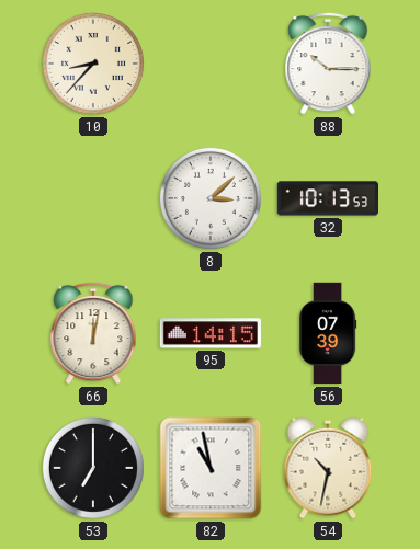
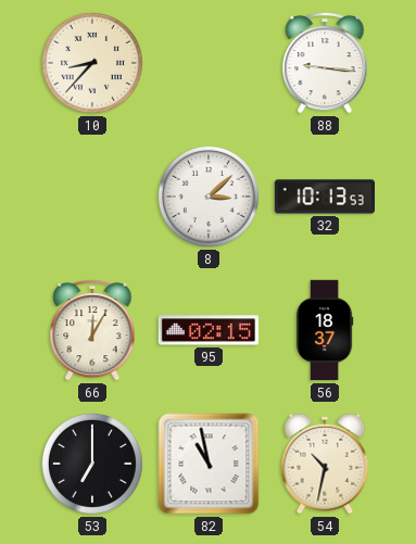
88: 10:15 -> 9:16 (325, 63)
66: 12:02 -> 12:05 (92, 330)
95: 14:15 -> 02:15 (207, 330)
56: 07:39 -> 18:37 (325, 330)
